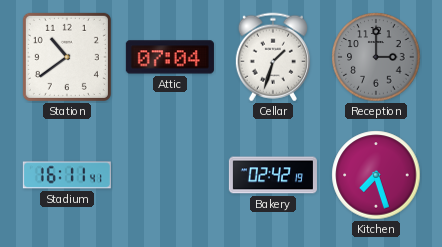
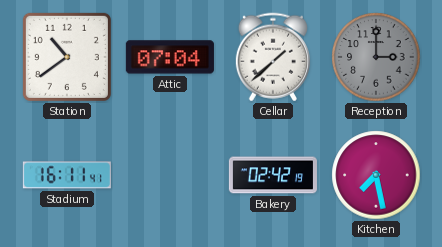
Cellar: 1:33 -> 1:38 (273, 57)
Kitchen: 7:27 -> 7:28 (376, 175)
